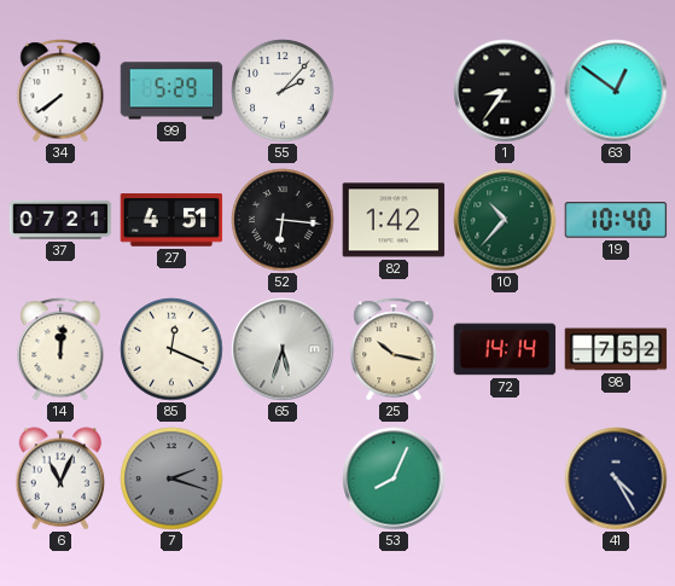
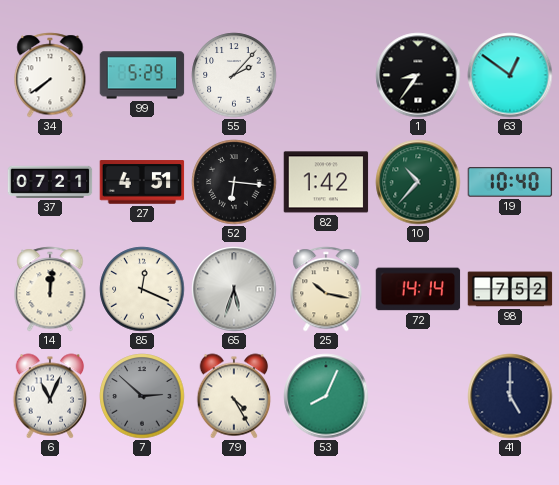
7: 2:18 -> 2:52 (142, 396)
79: none -> 4:25 (234, 396)
41: 4:25 -> 5:00 (510, 396)
